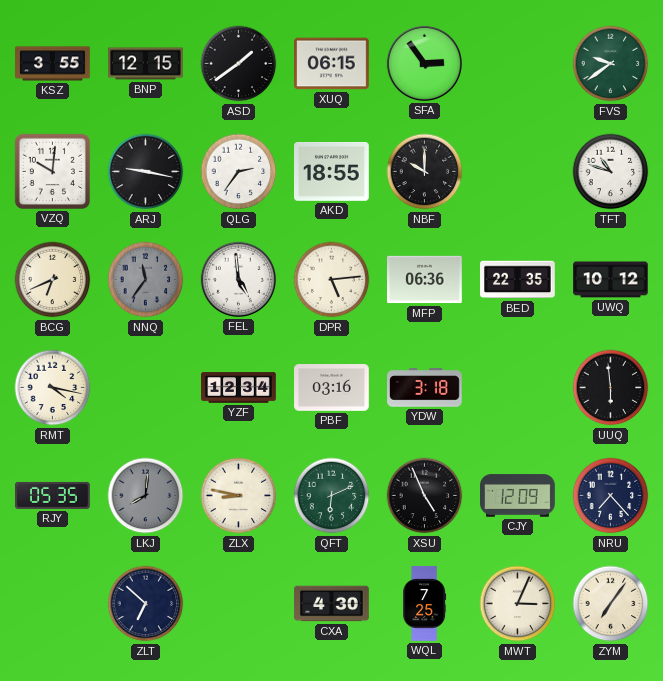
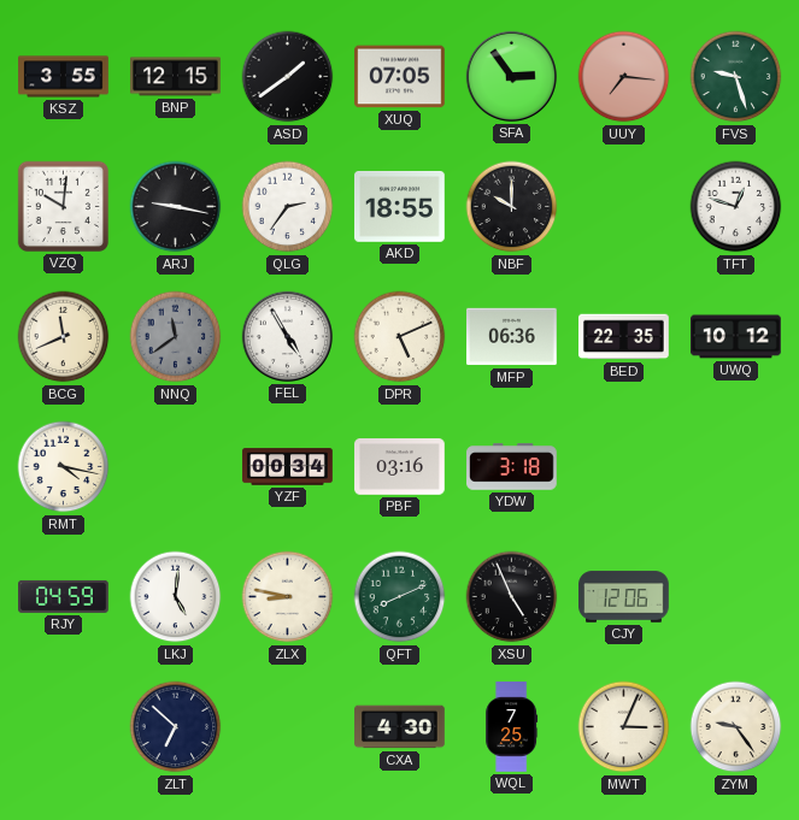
XUQ: 06:15 -> 07:05 (400, 77)
UUY: none -> 7:16 (624, 77)
FVS: 9:39 -> 9:27 (736, 77)
TFT: 10:48 -> 12:48 (736, 207)
BCG: 6:41 -> 11:41 (64, 337)
NNQ: 11:36 -> 11:39 (176, 337)
FEL: 4:59 -> 4:55 (287, 336)
DPR: 5:14 -> 5:11 (400, 337)
YZF: 12:34 -> 00:34 (288, 467)
UUQ: 5:59 -> none (611, 388)
RJY: 05:35 -> 04:59 (64, 596)
LKJ: 8:01 -> 5:01 (176, 597)
LKJ dial: grey -> white (176, 597)
QFT: 6:11 -> 8:11 (400, 597)
CJY: 12:09 -> 12:06 (624, 597)
NRU: 7:23 -> none (611, 496)
ZYM: 7:06 -> 9:24 (736, 727)
